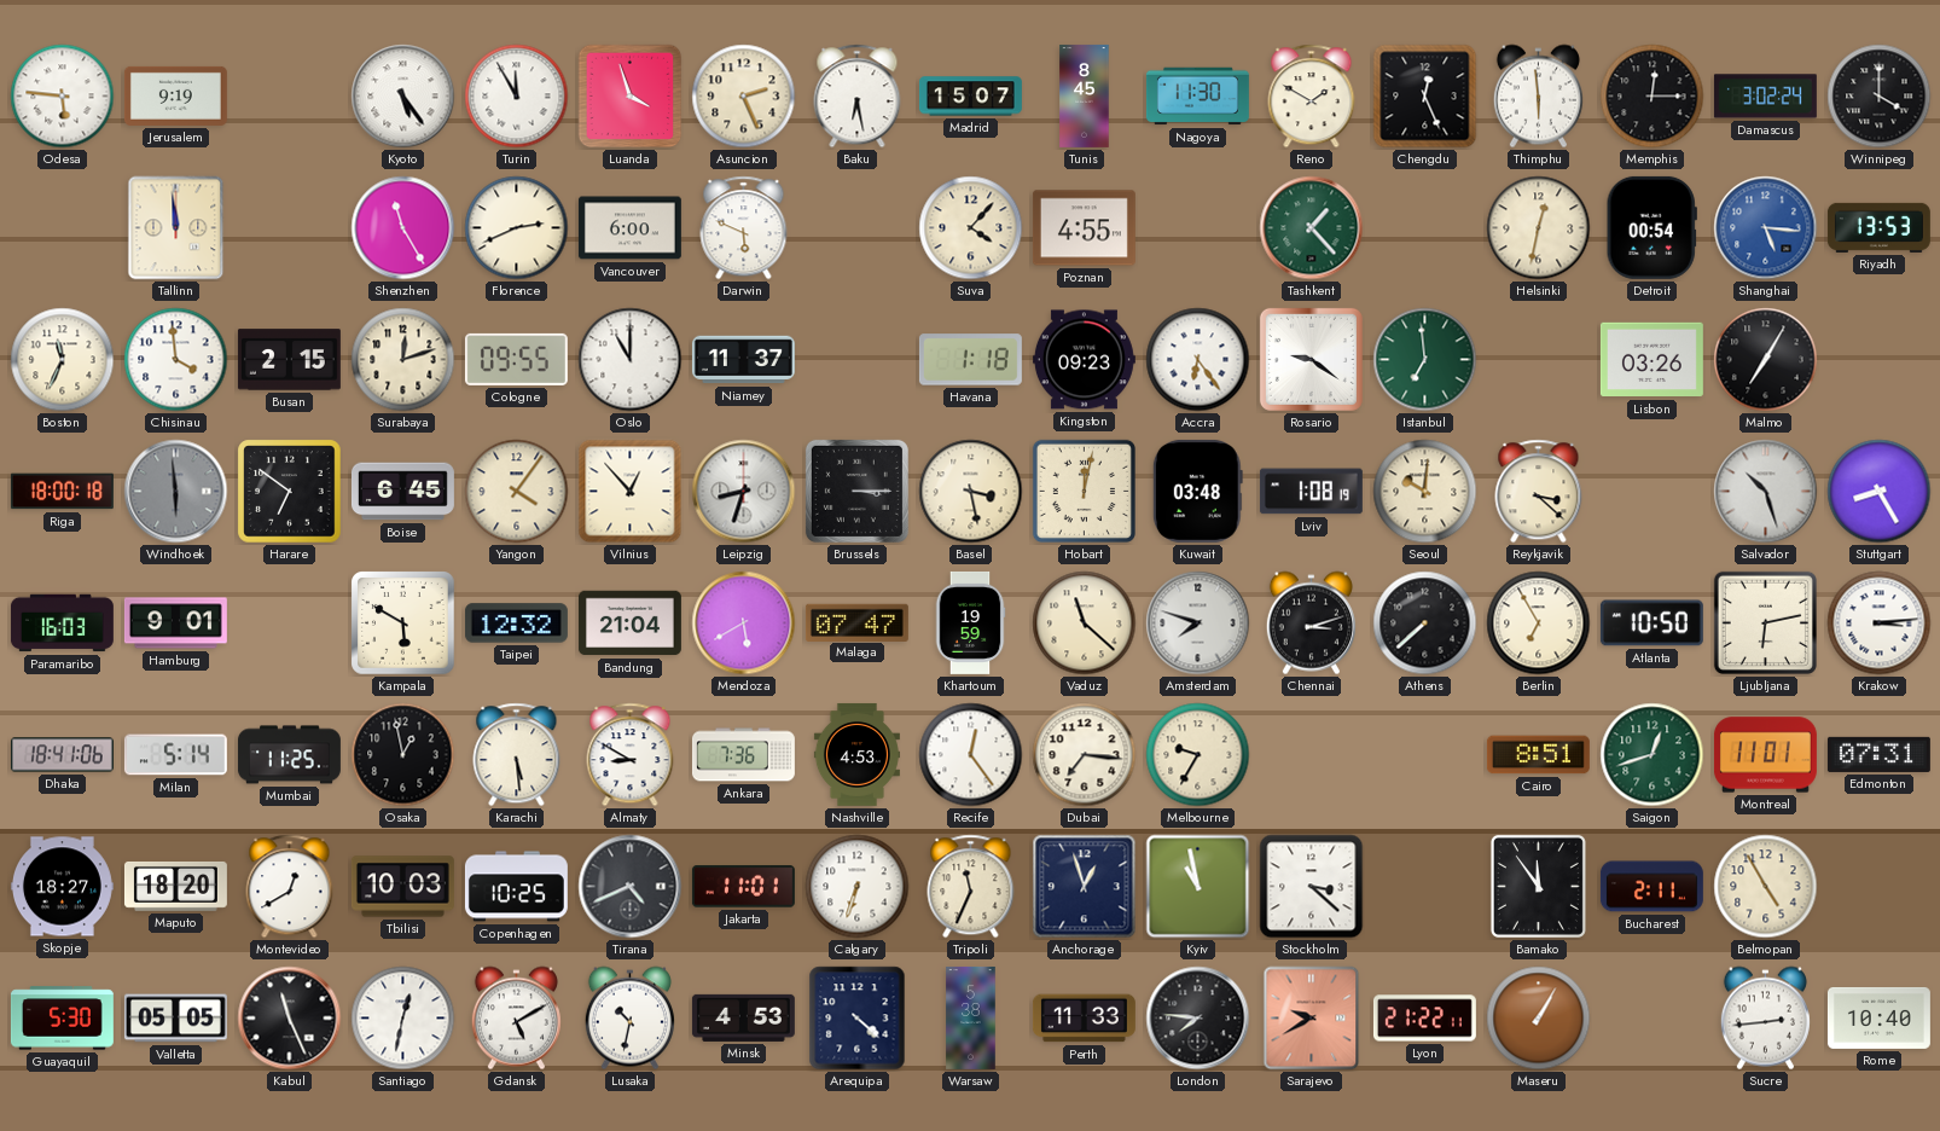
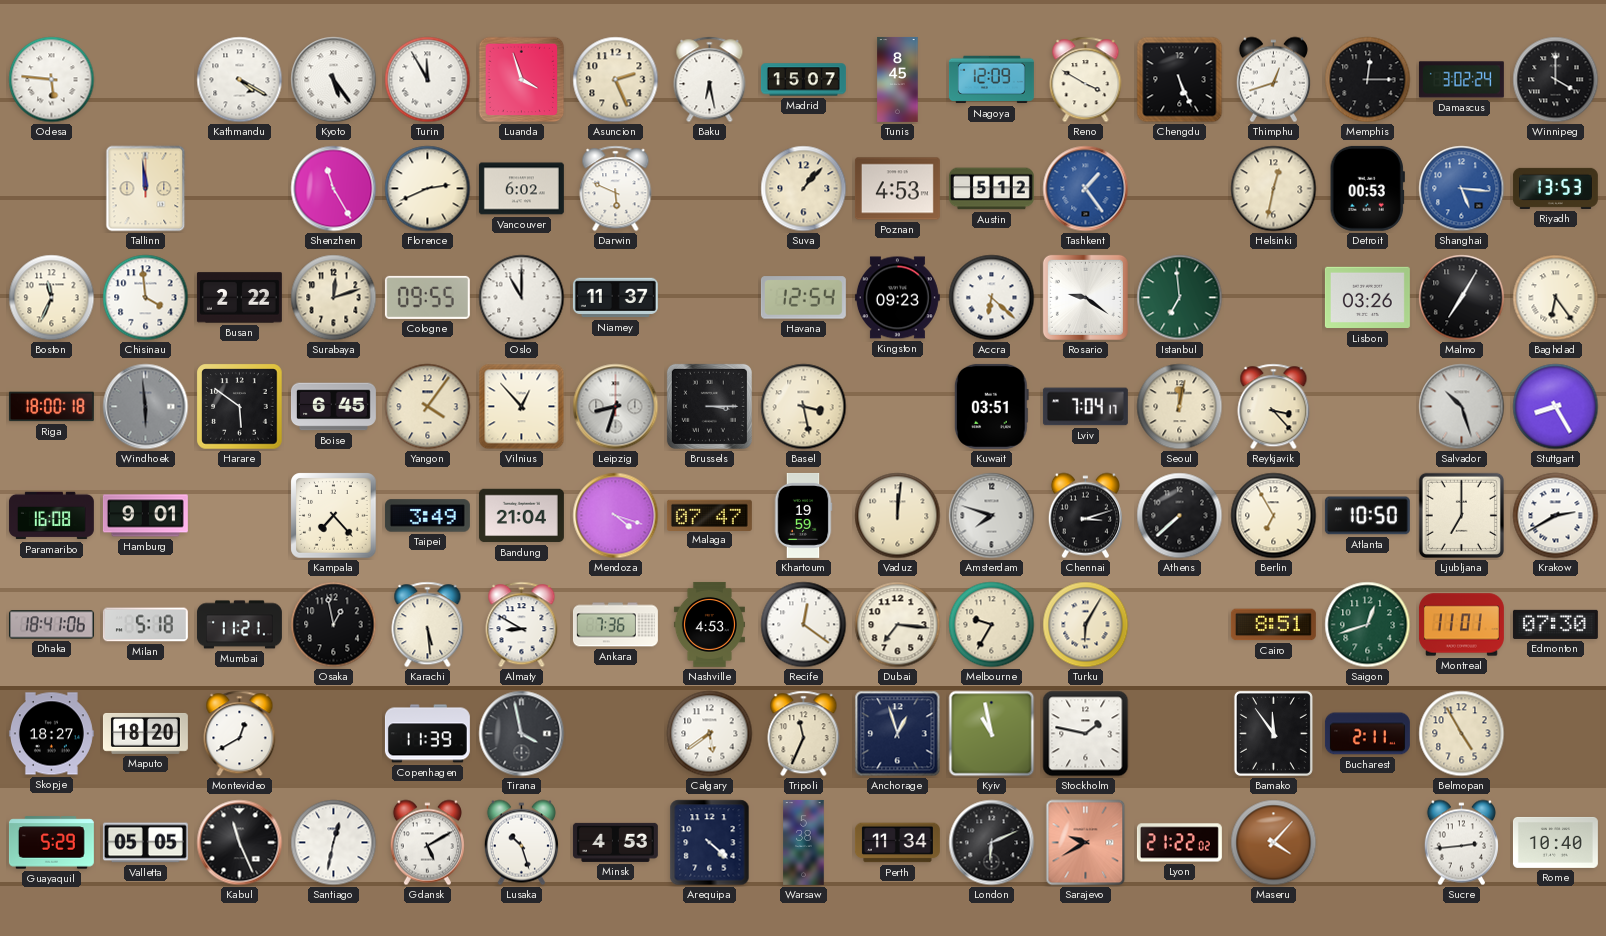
Jerusalem: 9:19 -> none (175, 95)
Kathmandu: none -> 4:20 (240, 80)
Nagoya: 11:30 -> 12:09 (991, 80)
Reno: 1:50 -> 3:50 (1086, 80)
Chengdu: 12:26 -> 5:26 (1180, 80)
Thimphu: 5:59 -> 12:42 (1273, 80)
Vancouver: 6:00 -> 6:02 (521, 189)
Suva: 4:07 -> 1:07 (804, 189)
Poznan: 4:55 -> 4:53 (897, 189)
Austin: none -> 5:12 (991, 189)
Tashkent: 1:23 -> 1:24 (1086, 189)
Tashkent dial: green -> blue (1086, 189)
Detroit: 00:54 -> 00:53 (1367, 188)
Busan: 2:15 -> 2:22 (239, 298)
Havana: 1:18 -> 12:54 (803, 298)
Accra: 6:24 -> 6:22 (992, 298)
Baghdad: none -> 6:24 (1556, 298)
Harare: 6:51 -> 5:51 (240, 407)
Hobart: 12:02 -> none (1084, 491)
Kuwait: 03:48 -> 03:51 (991, 406)
Lviv: 1:08 -> 7:04 (1085, 407)
Seoul: 10:01 -> 12:02 (1180, 407)
Reykjavik: 3:22 -> 3:23 (1274, 407)
Paramaribo: 16:03 -> 16:08 (51, 516)
Kampala: 5:50 -> 7:23 (334, 516)
Taipei: 12:32 -> 3:49 (427, 516)
Mendoza: 5:40 -> 4:18 (616, 516)
Vaduz: 11:22 -> 12:01 (898, 516)
Ljubljana: 6:13 -> 7:00 (1461, 515)
Krakow: 3:14 -> 2:40 (1556, 516)
Milan: 5:14 -> 5:18 (145, 625)
Mumbai: 11:25 -> 11:21 (239, 625)
Recife: 12:24 -> 12:21 (804, 625)
Turku: none -> 6:05 (1086, 625)
Edmonton: 07:31 -> 07:30 (1555, 624)
Tbilisi: 10:03 -> none (402, 887)
Copenhagen: 10:25 -> 11:39 (427, 734)
Tirana: 4:41 -> 3:58 (522, 734)
Jakarta: 11:01 -> none (743, 887)
Calgary: 6:33 -> 5:39 (710, 734)
Stockholm: 3:22 -> 1:47 (1086, 734)
Guayaquil: 5:30 -> 5:29 (51, 843)
Lusaka: 10:32 -> 10:27 (521, 843)
Perth: 11:33 -> 11:34 (897, 843)
London: 7:46 -> 6:11 (992, 843)
Lyon: 21:22:11 -> 21:22:02 (1179, 843)
Maseru: 1:05 -> 4:07 (1274, 843)
